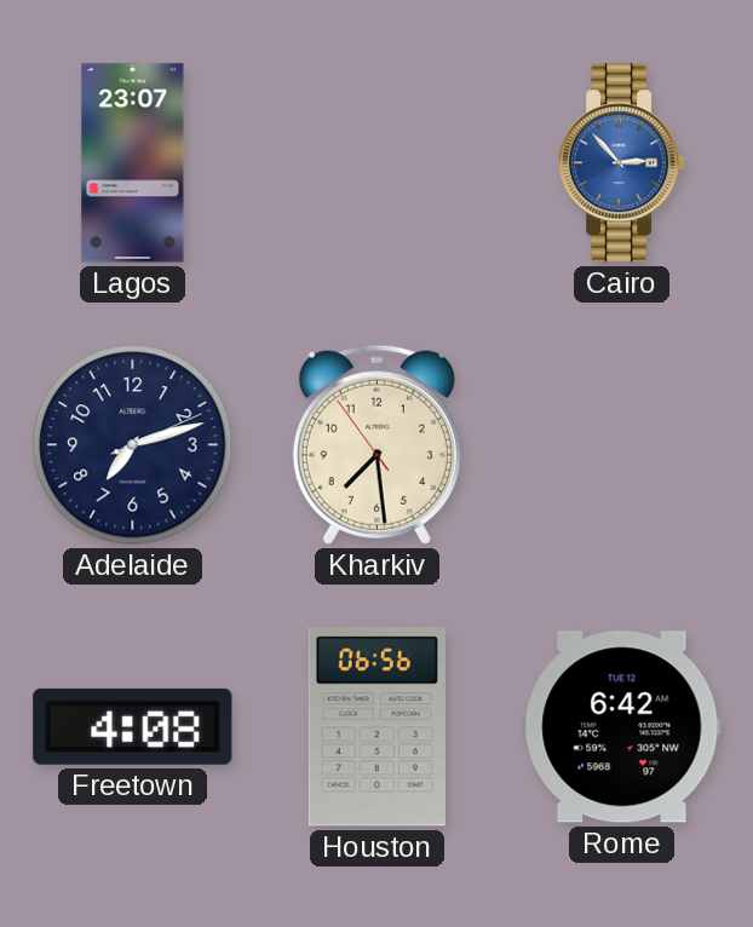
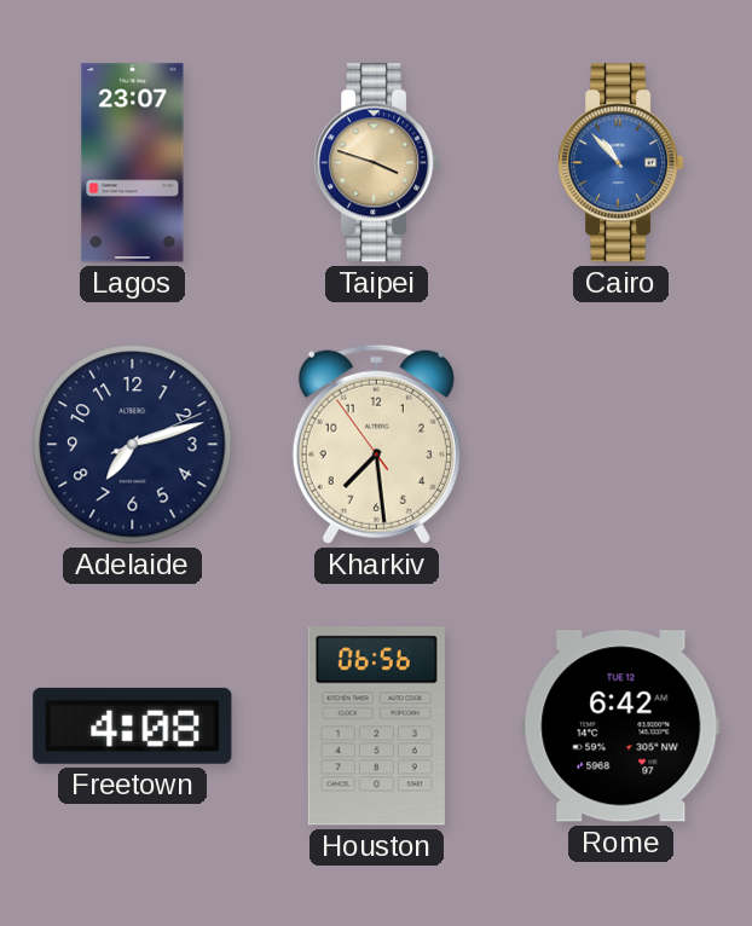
Taipei: none -> 3:48 (377, 163)
Cairo: 2:53 -> 10:53 (621, 163)
